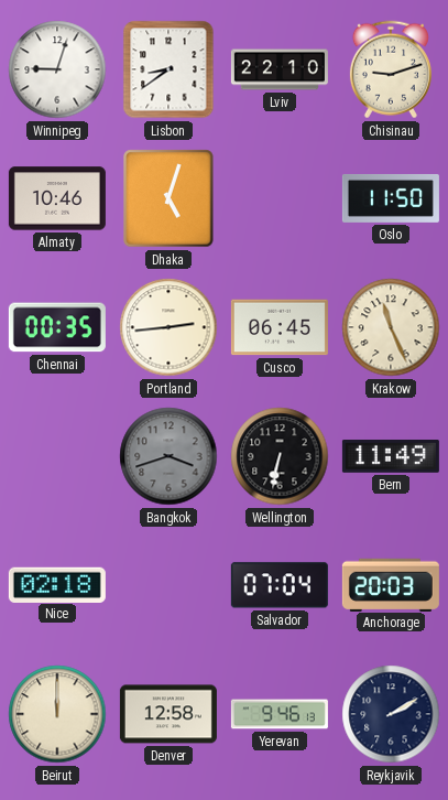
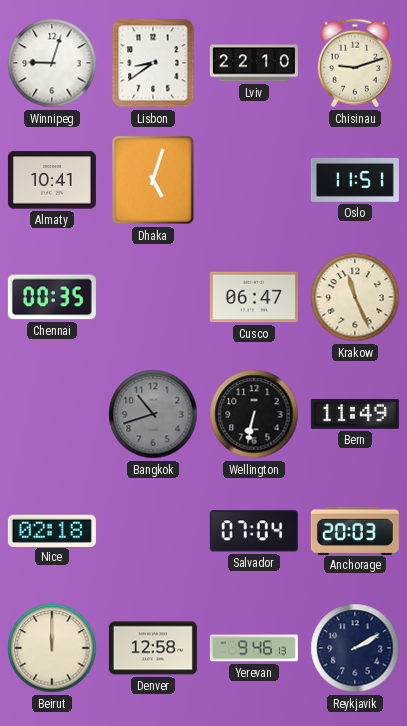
Almaty: 10:46 -> 10:41 (52, 180)
Oslo: 11:50 -> 11:51 (355, 180)
Portland: 2:44 -> none (168, 327)
Cusco: 06:45 -> 06:47 (254, 297)
Bangkok: 3:42 -> 10:42 (153, 414)
